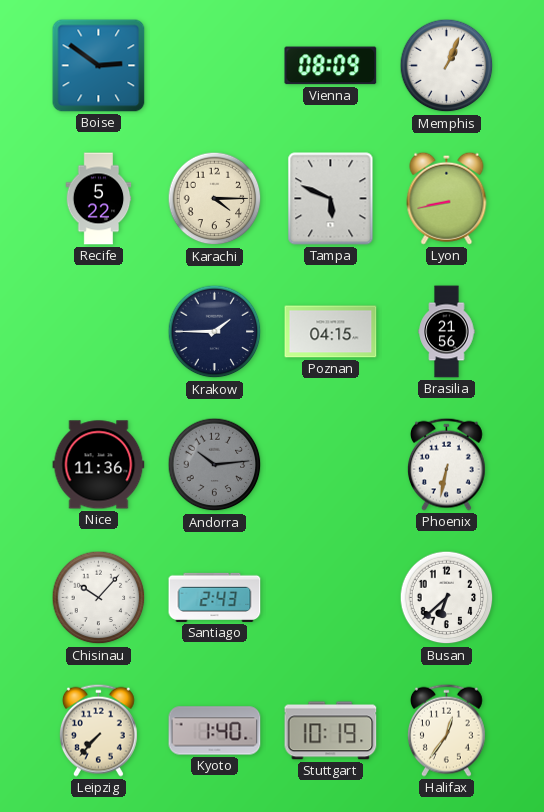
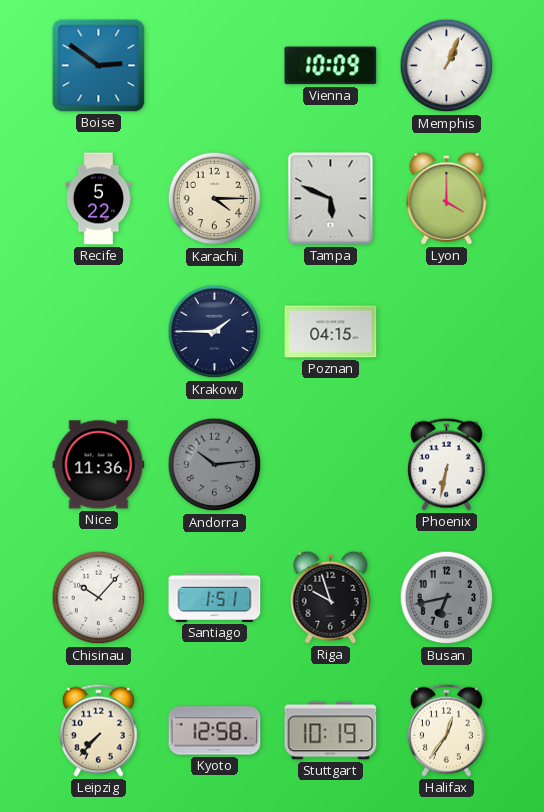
Vienna: 08:09 -> 10:09 (331, 66)
Lyon: 8:43 -> 4:00 (447, 198)
Brasilia: 21:56 -> none (447, 332)
Santiago: 2:43 -> 1:51 (215, 597)
Riga: none -> 9:57 (331, 597)
Busan: 6:38 -> 6:43 (447, 598)
Busan dial: white -> grey (447, 598)
Kyoto: 1:40 -> 12:58 (215, 731)
